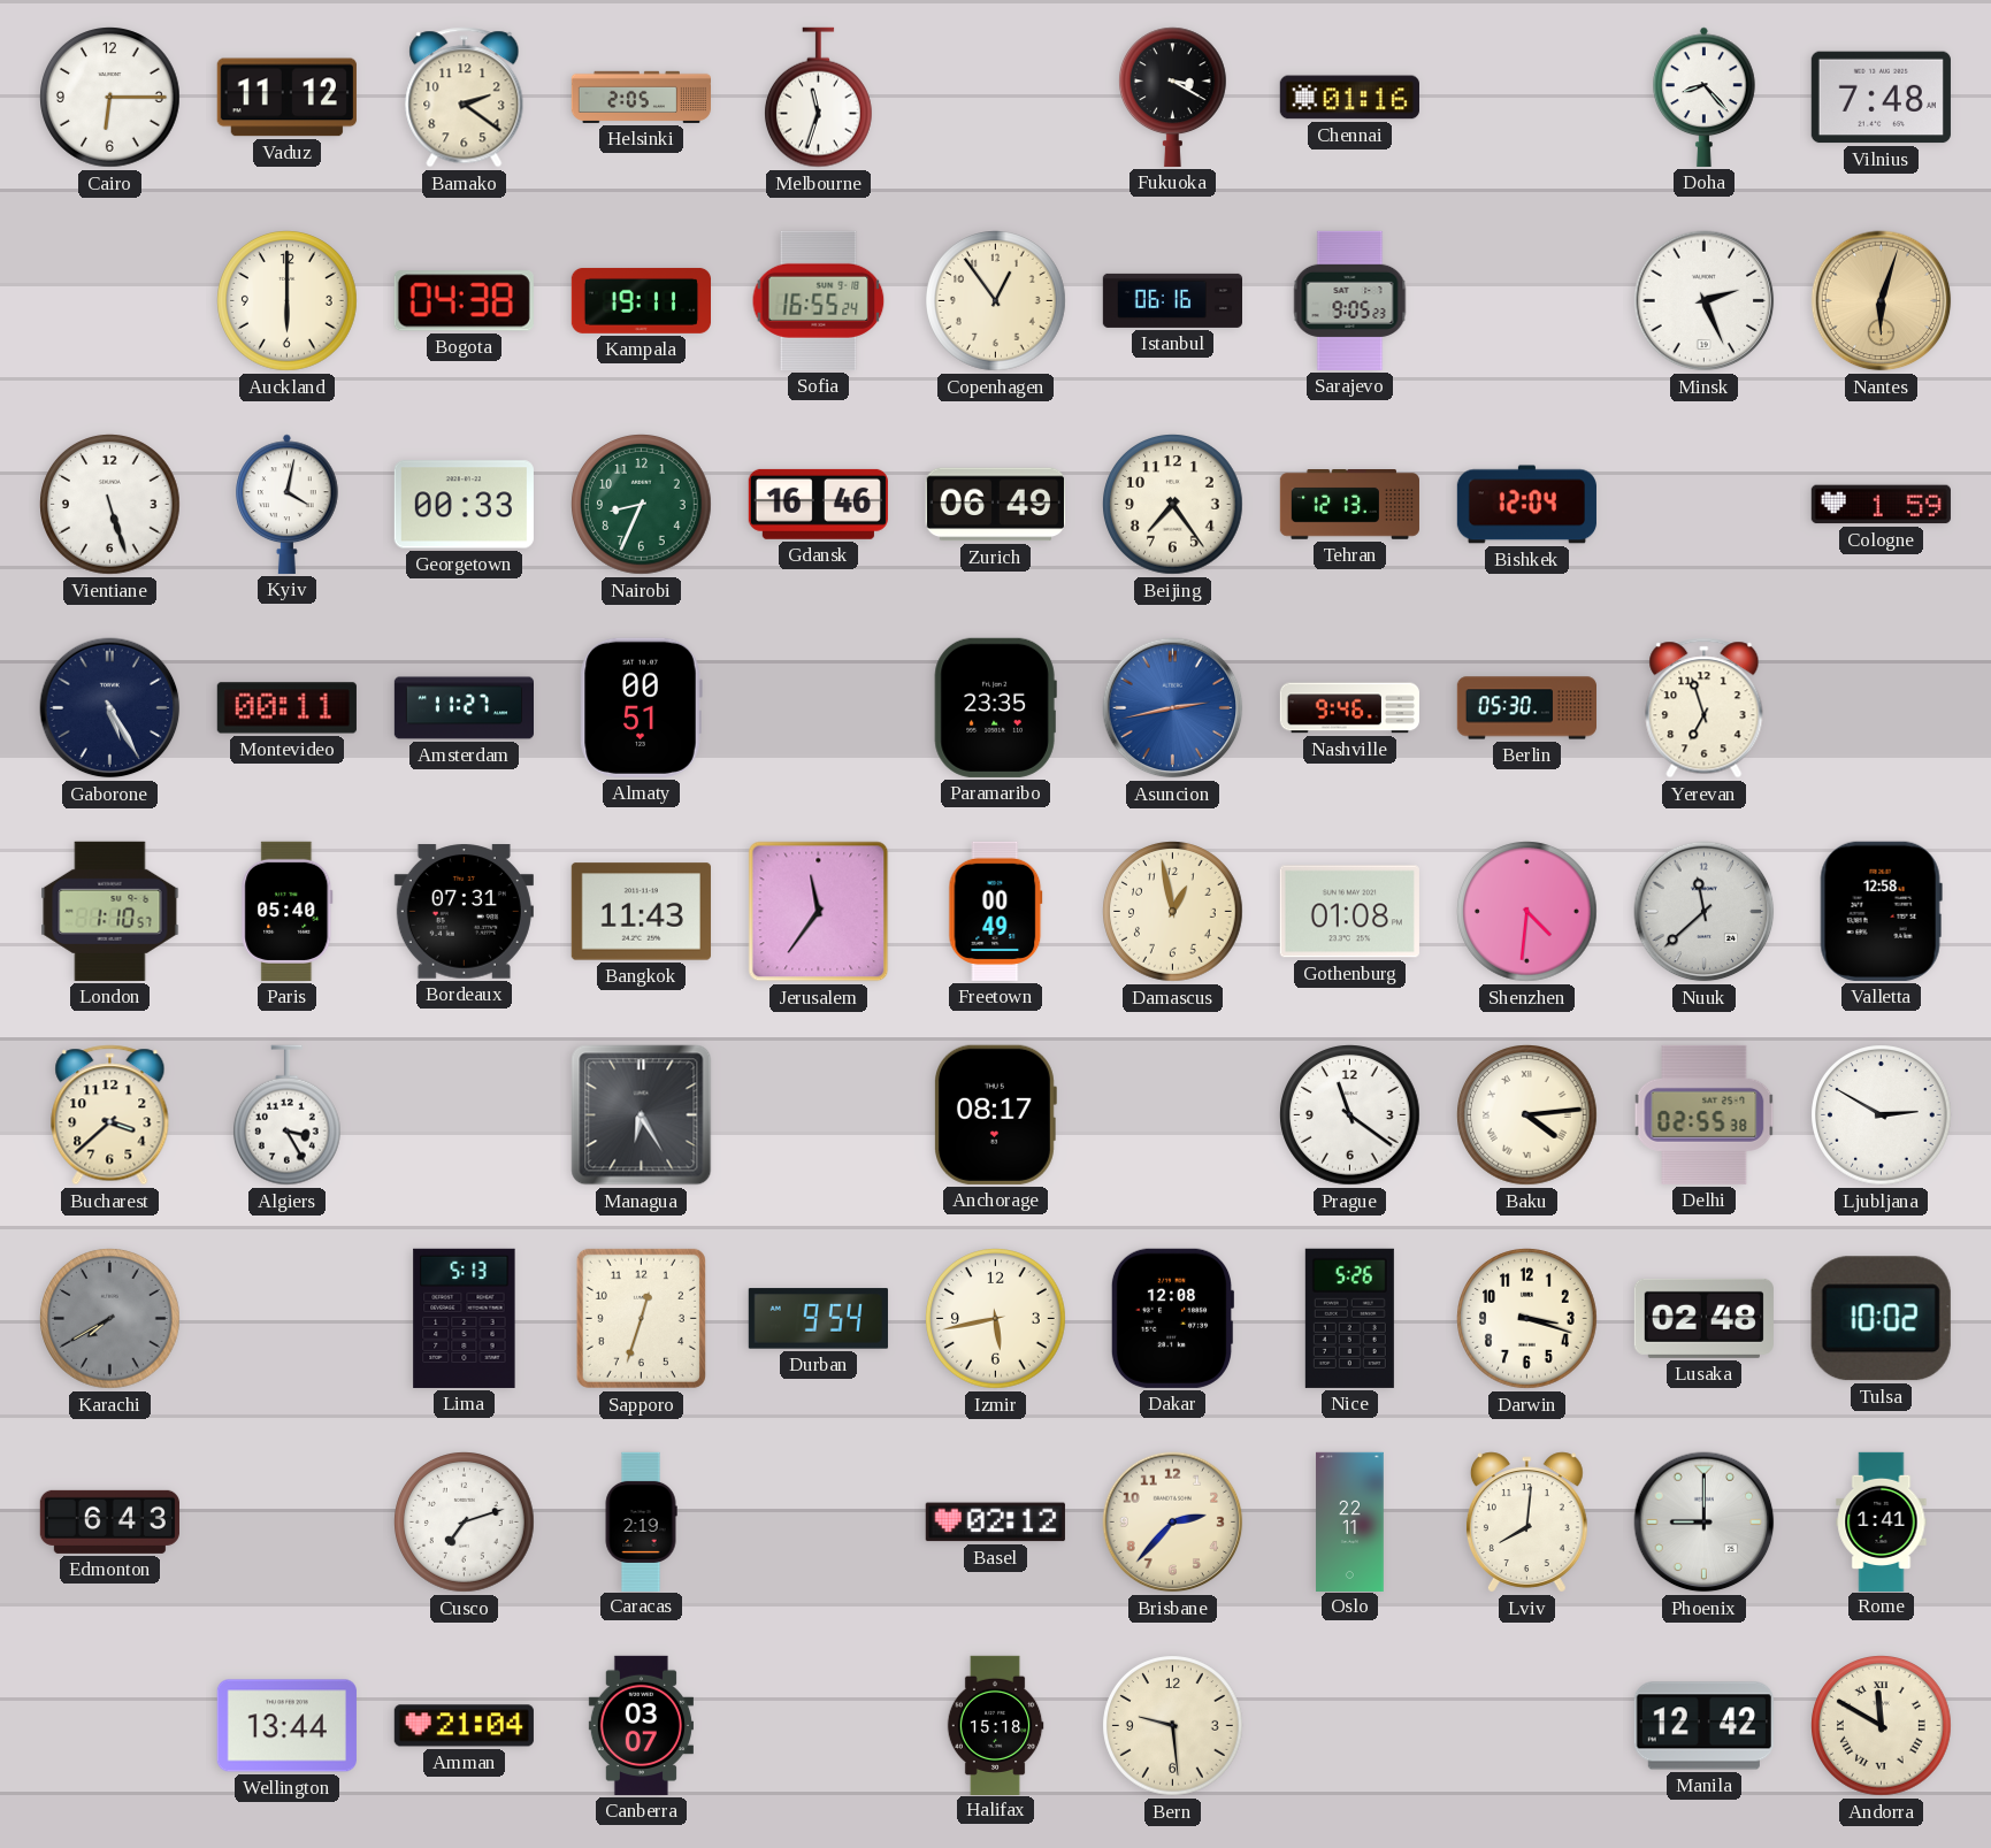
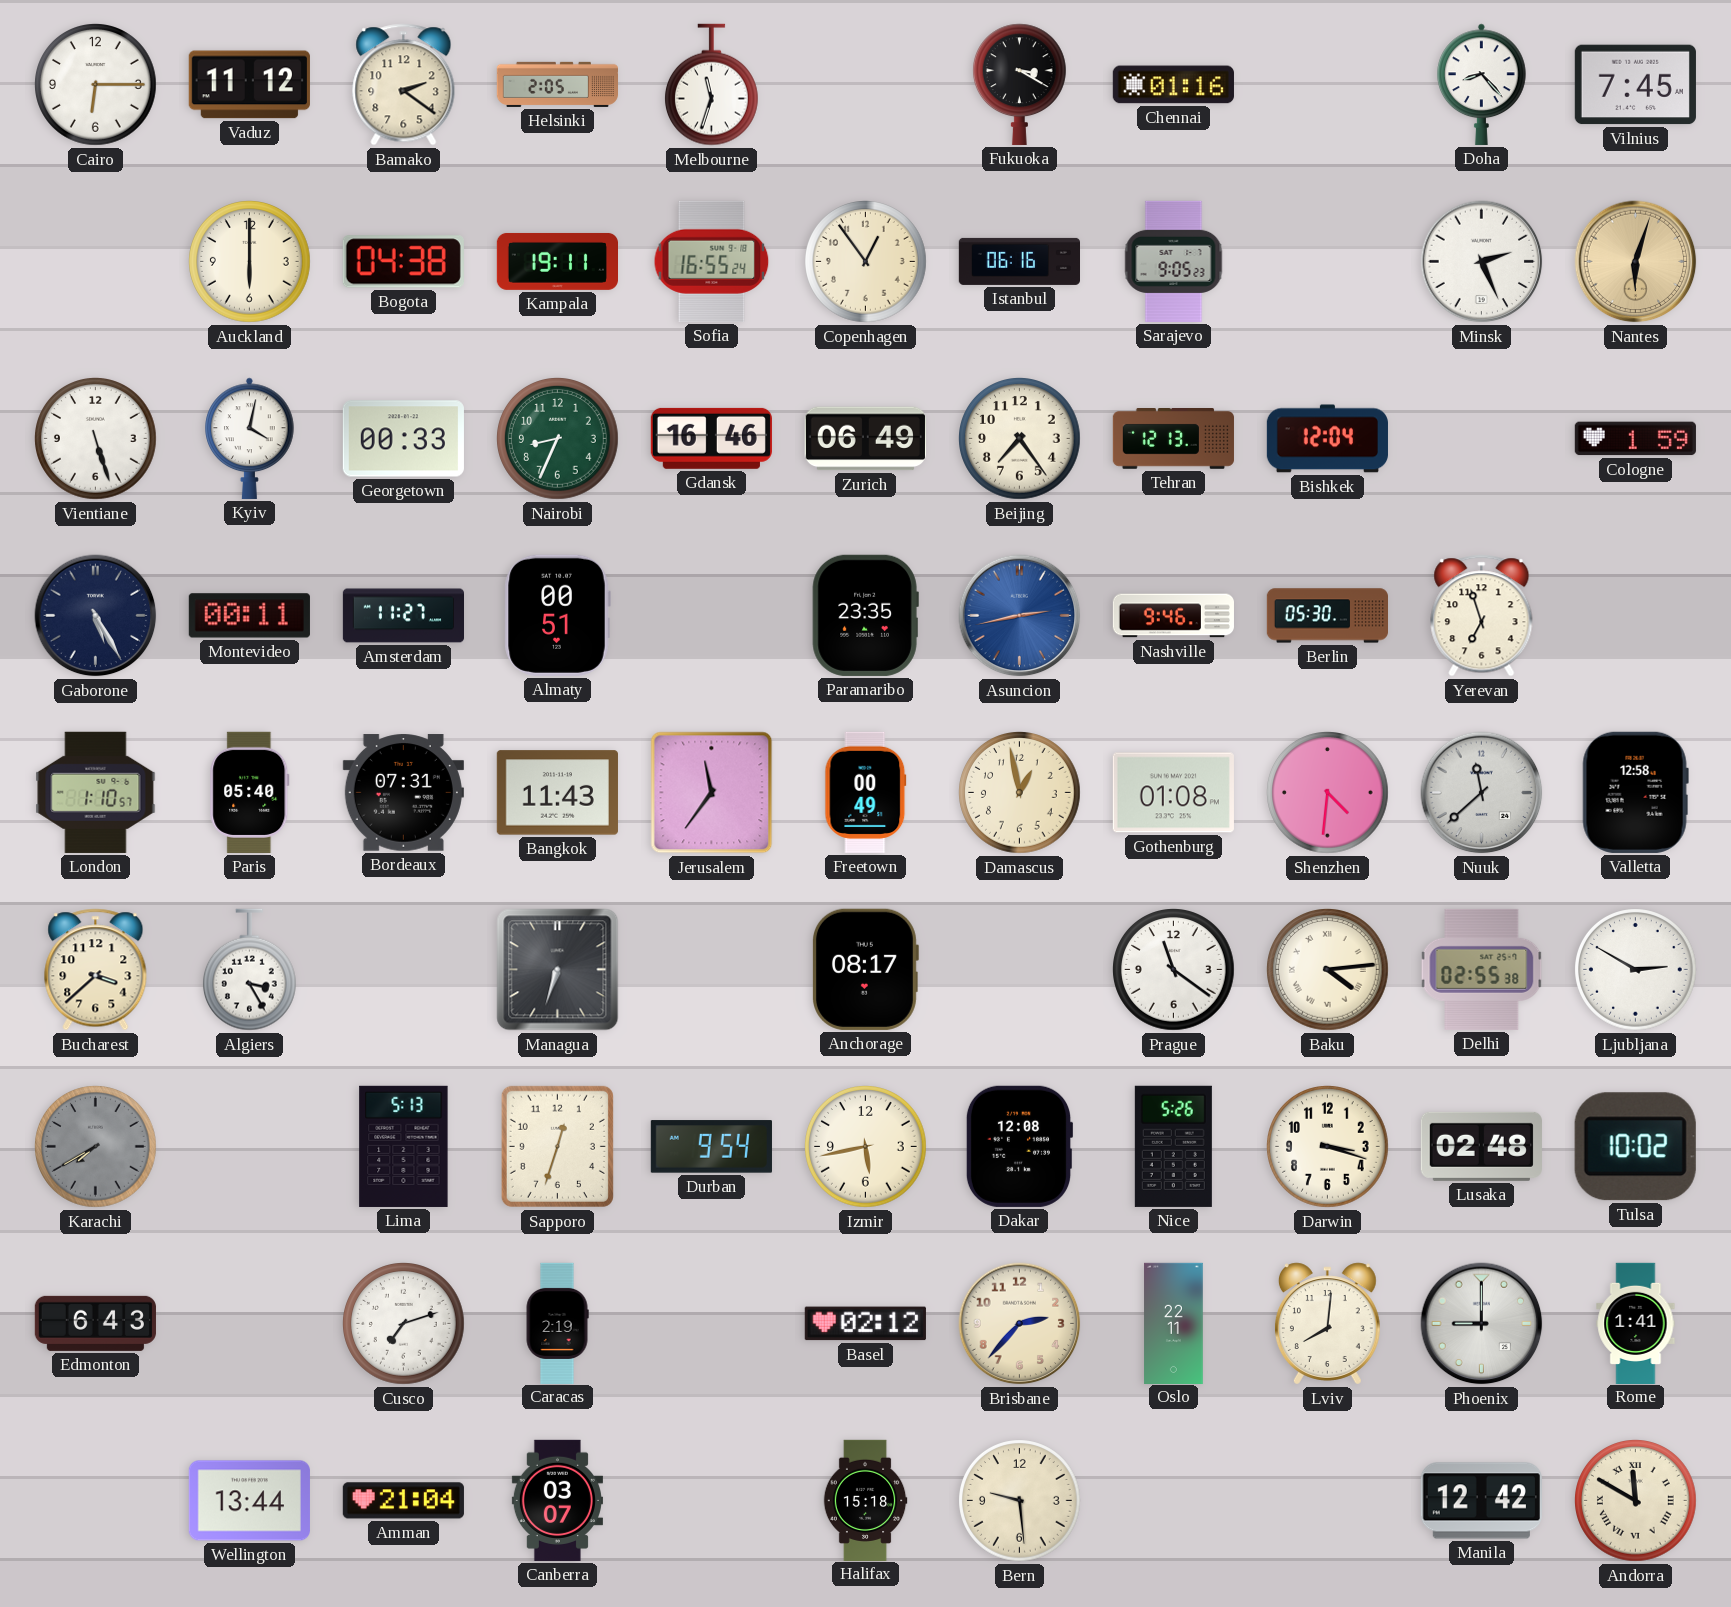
Vilnius: 7:48 -> 7:45 (1635, 85)
Managua: 6:25 -> 6:33 (558, 970)
